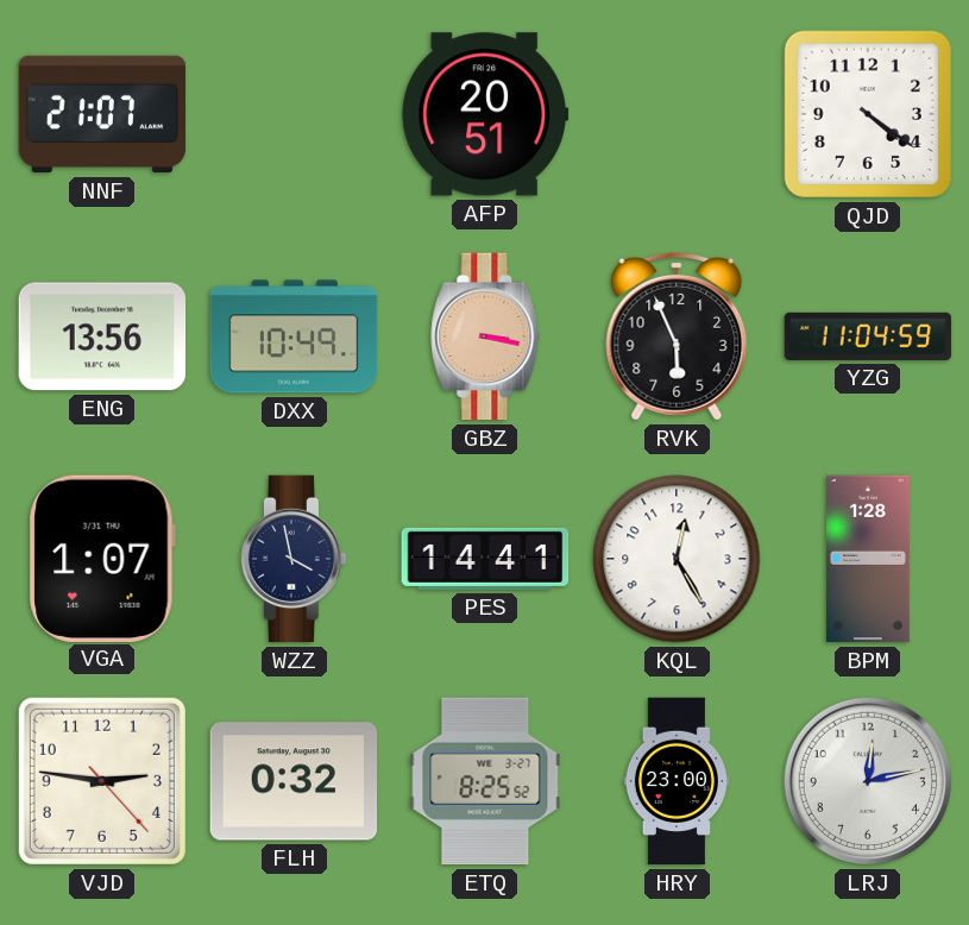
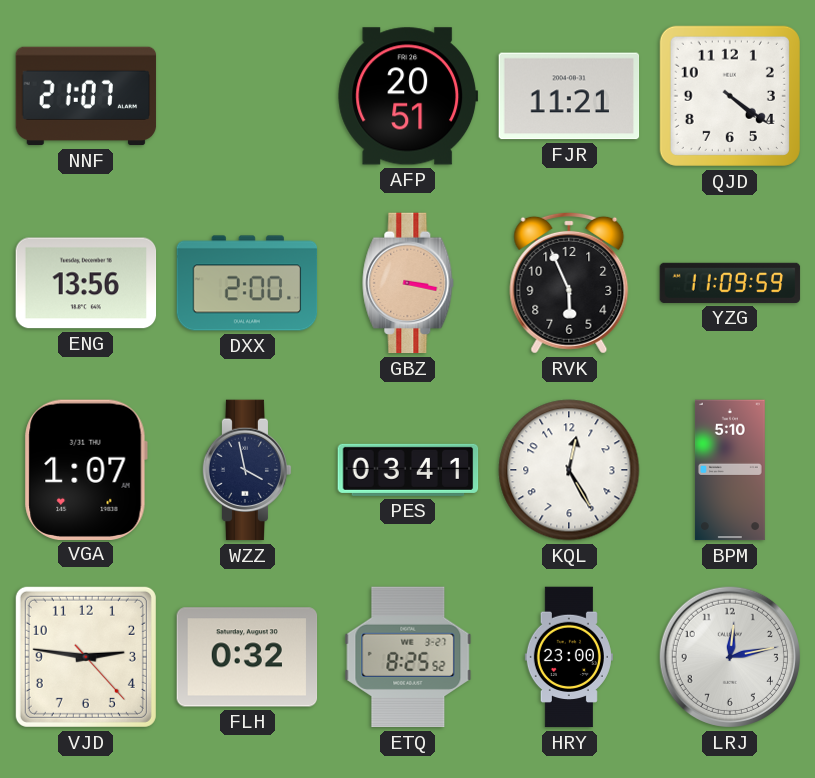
FJR: none -> 11:21 (569, 96)
DXX: 10:49 -> 2:00 (247, 283)
YZG: 11:04 -> 11:09 (730, 283)
PES: 14:41 -> 03:41 (408, 470)
BPM: 1:28 -> 5:10 (730, 470)
